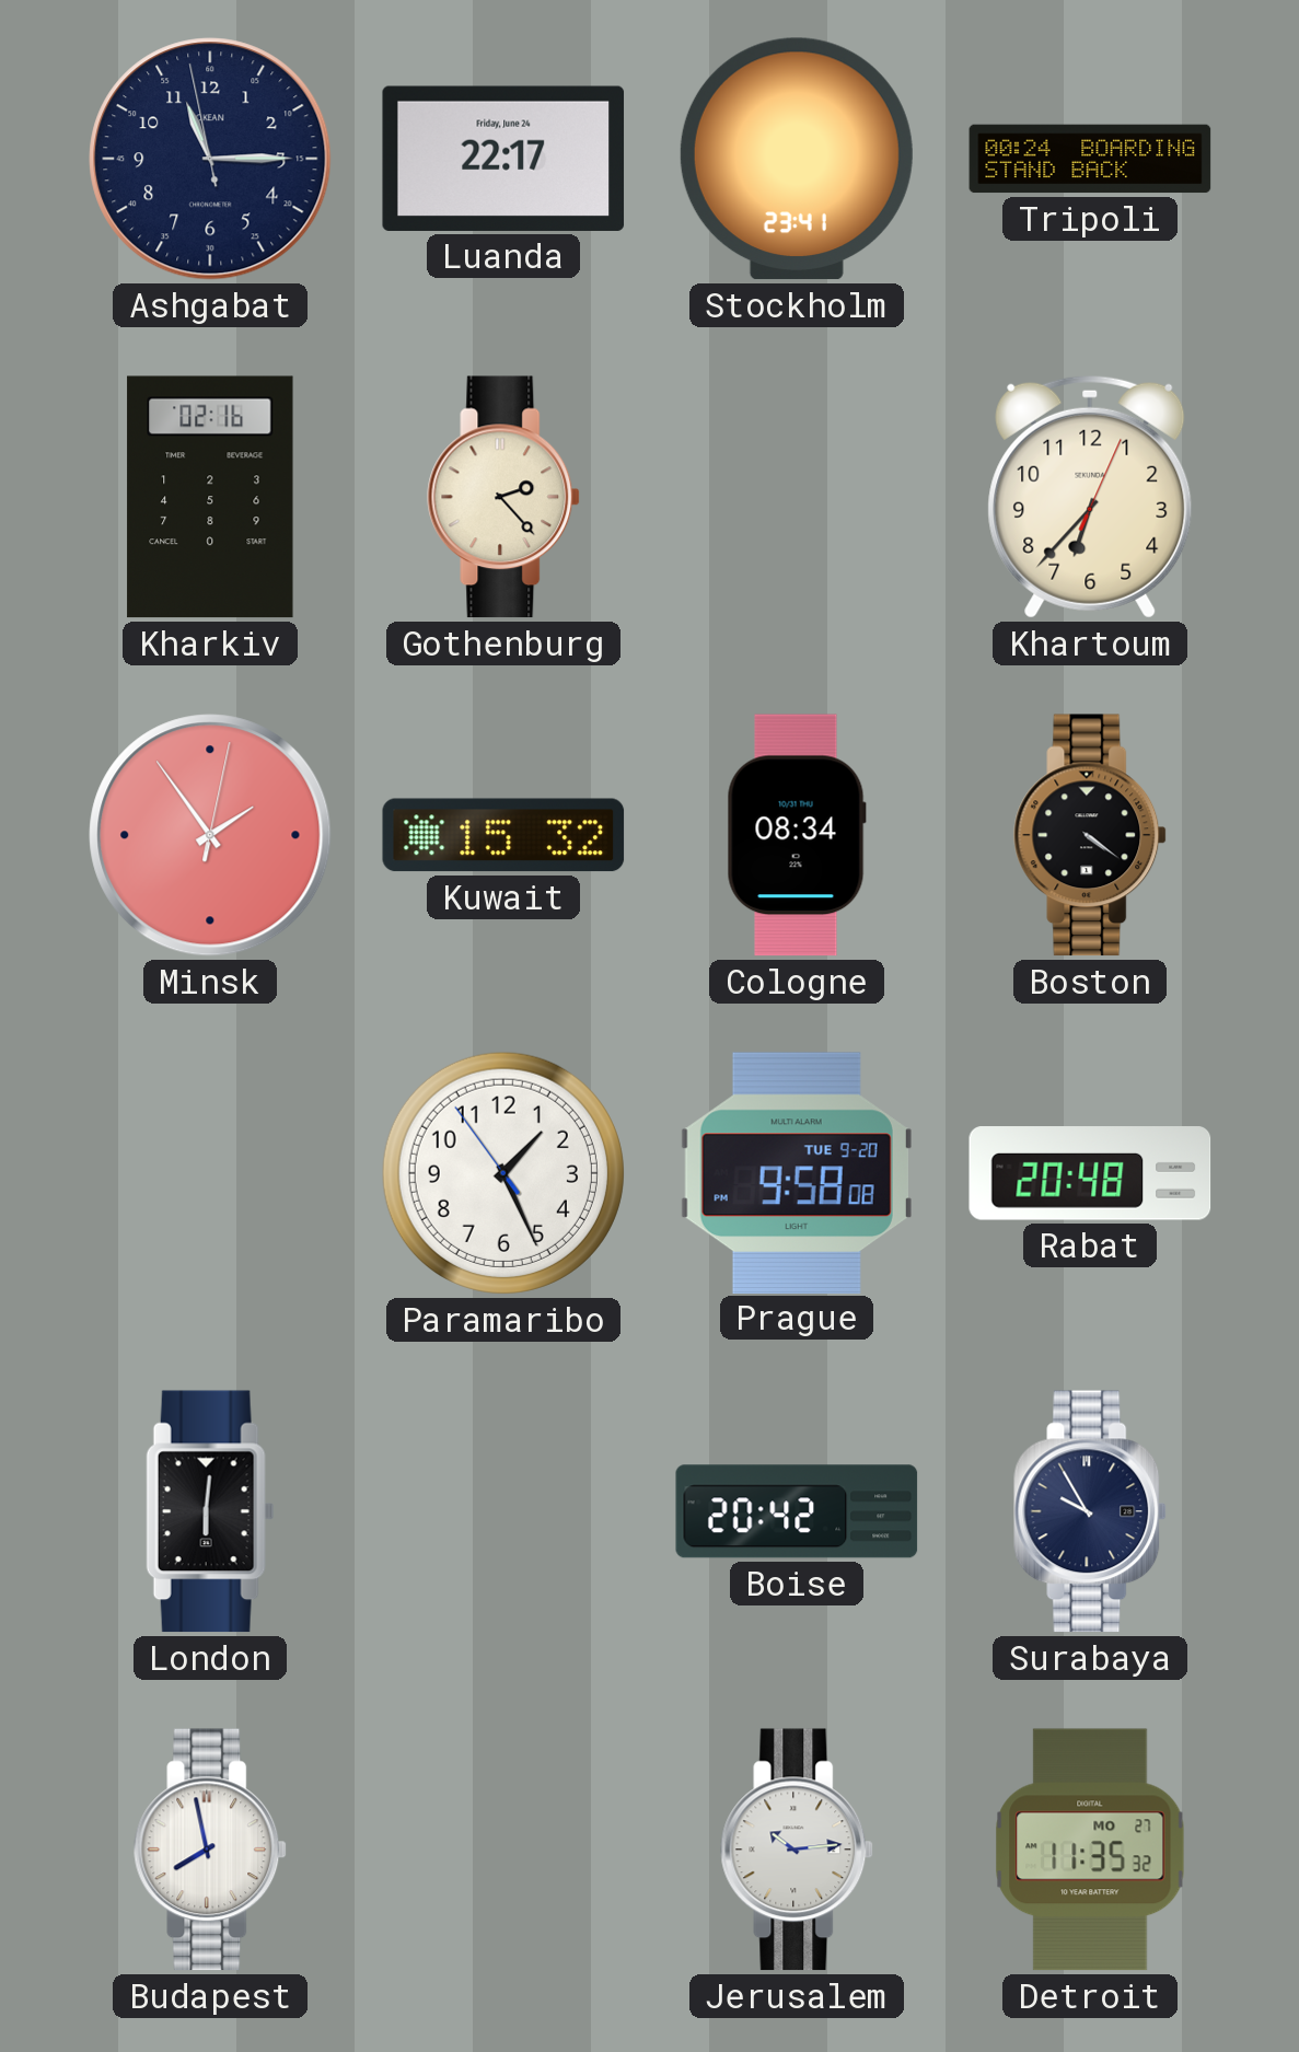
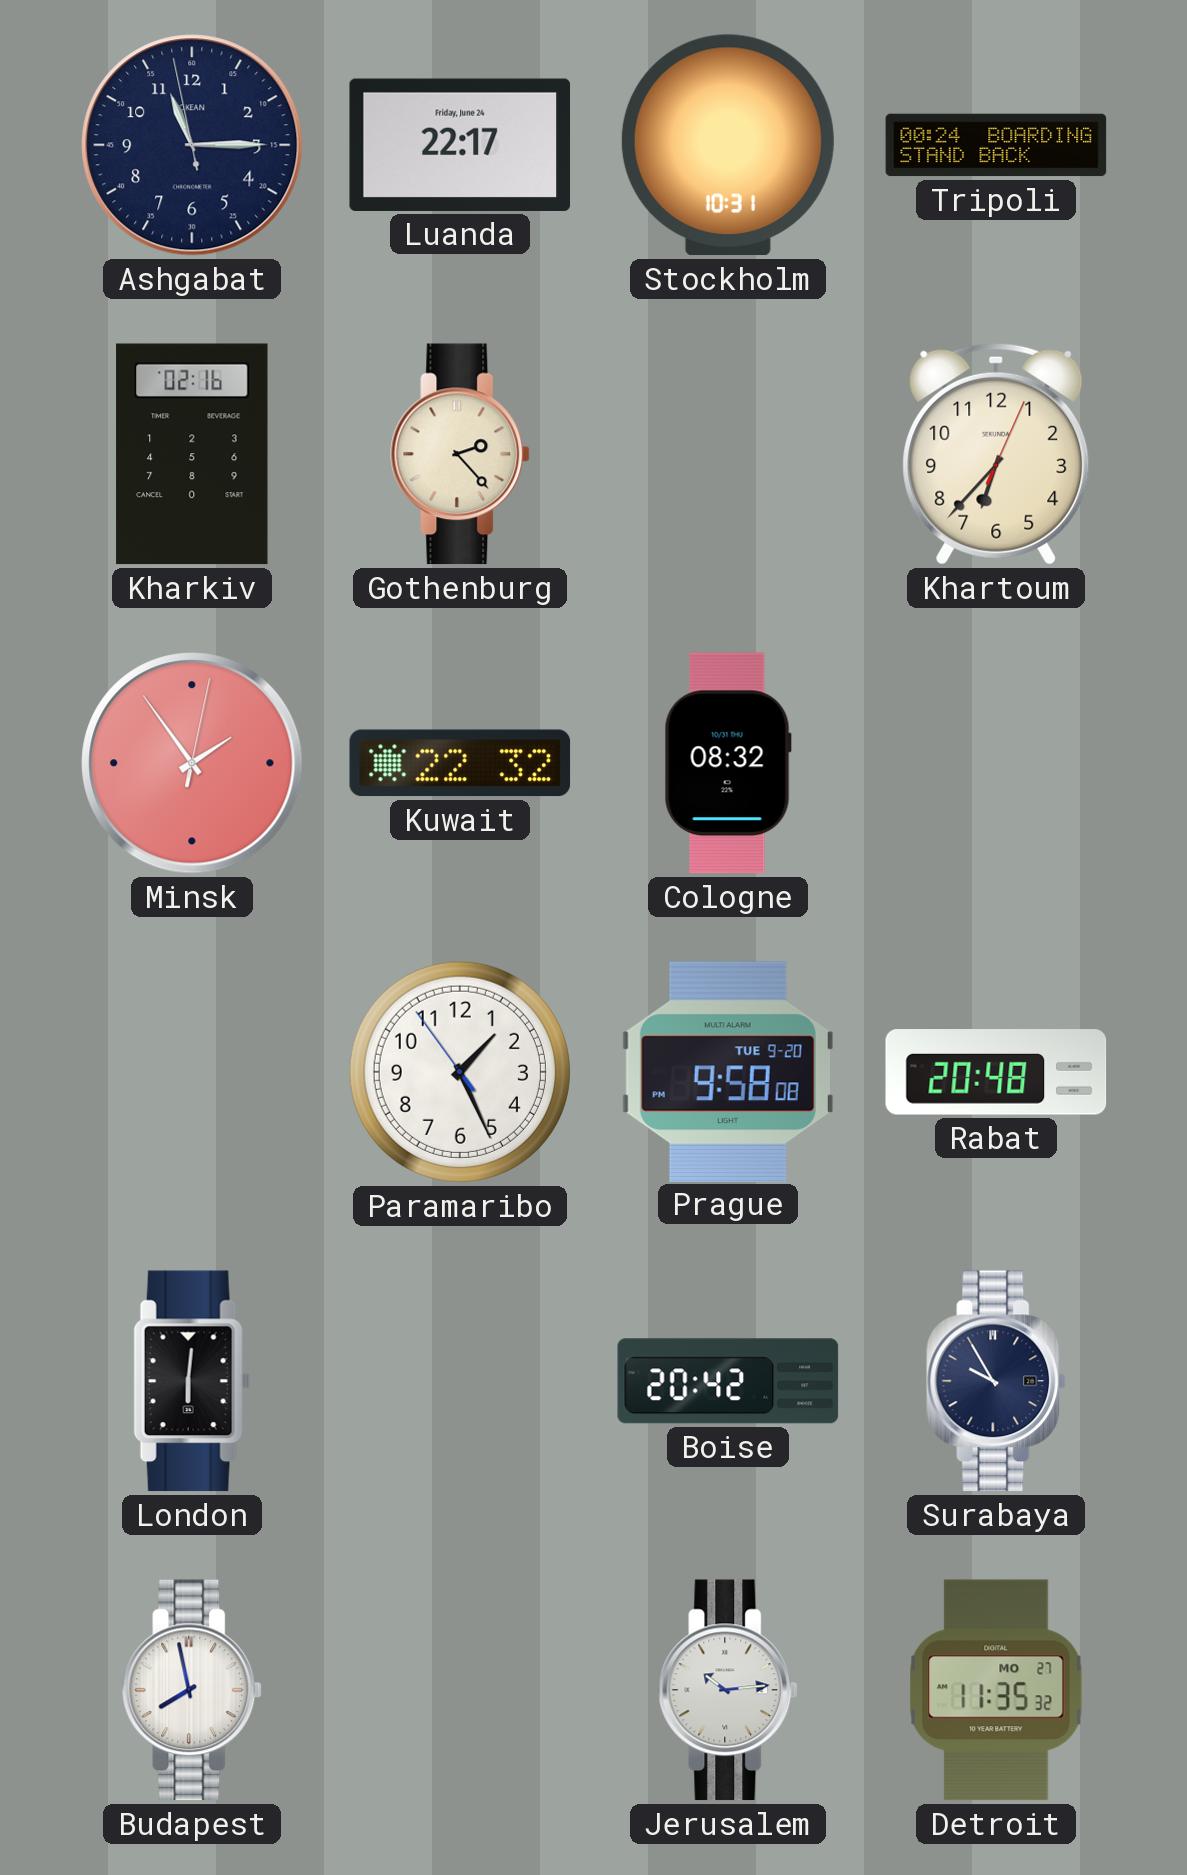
Stockholm: 23:41 -> 10:31 (728, 145)
Kuwait: 15:32 -> 22:32 (460, 763)
Cologne: 08:34 -> 08:32 (728, 763)
Boston: 4:21 -> none (1091, 835)
